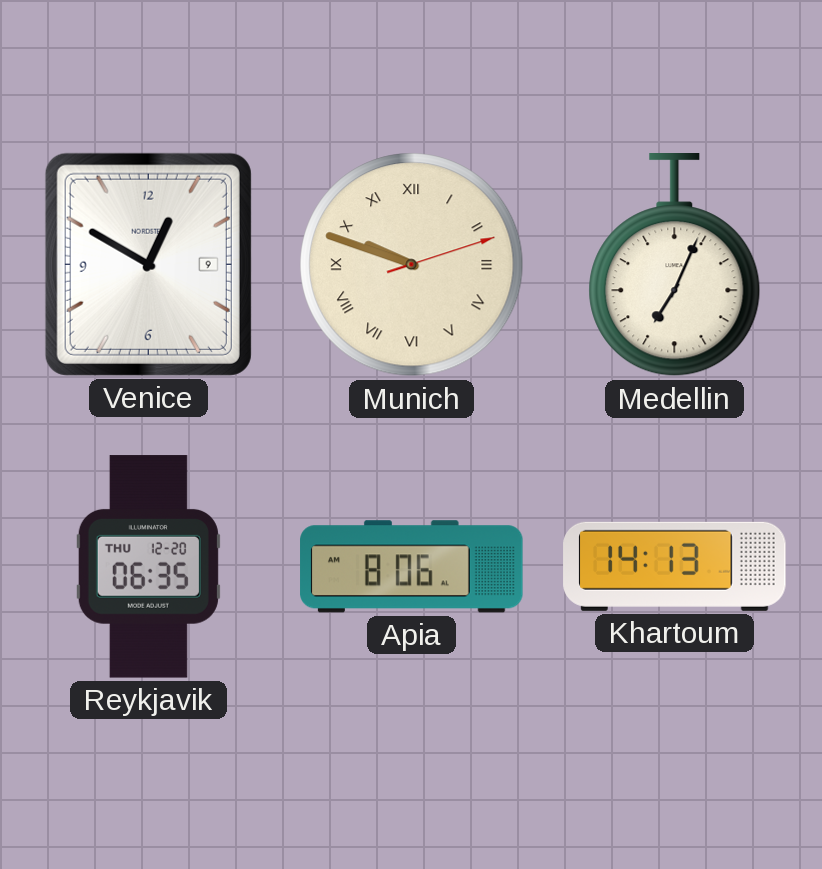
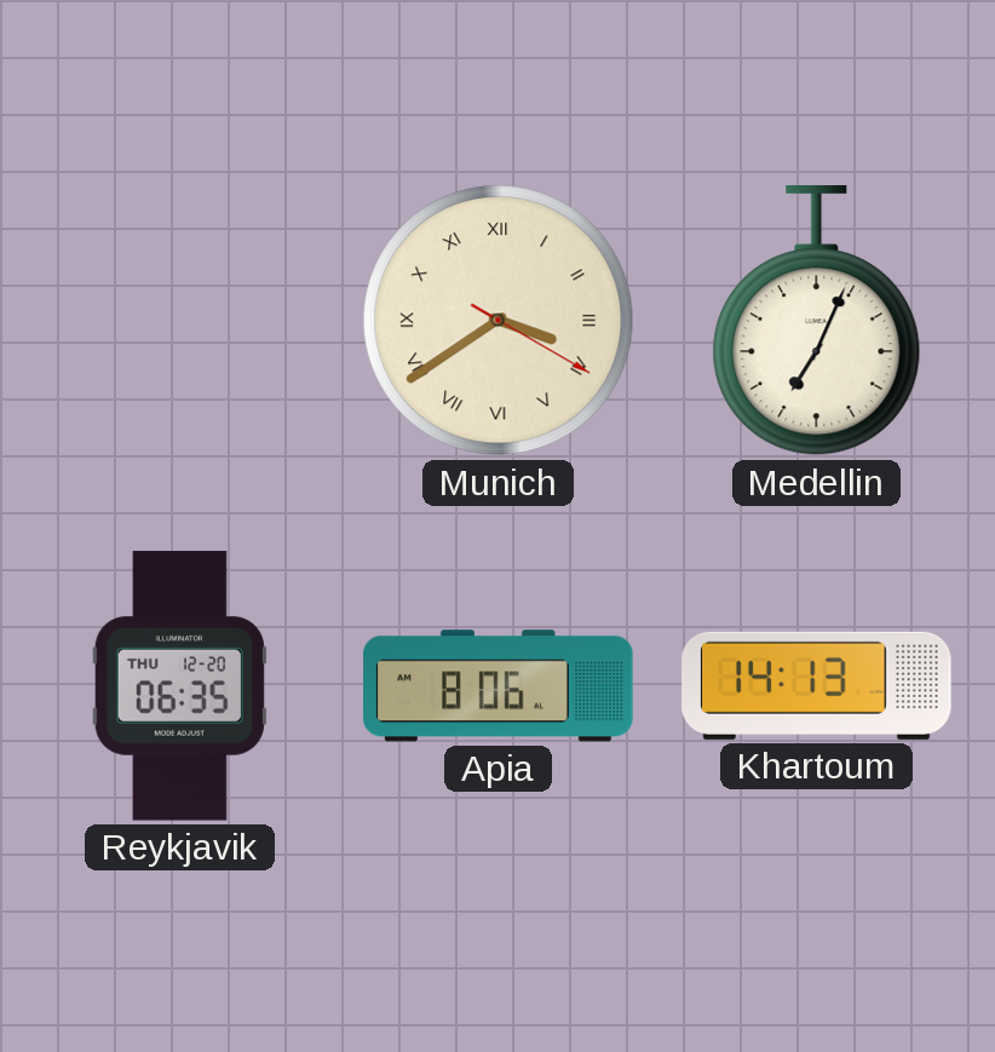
Venice: 12:50 -> none (148, 264)
Munich: 9:48 -> 3:39 (499, 321)
